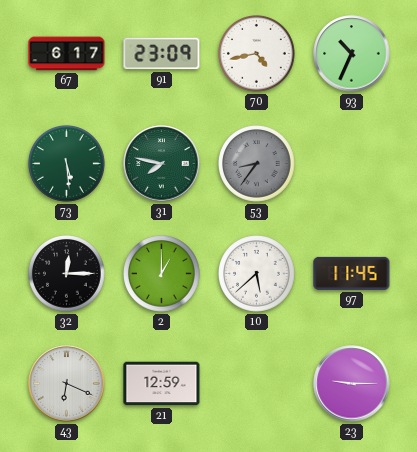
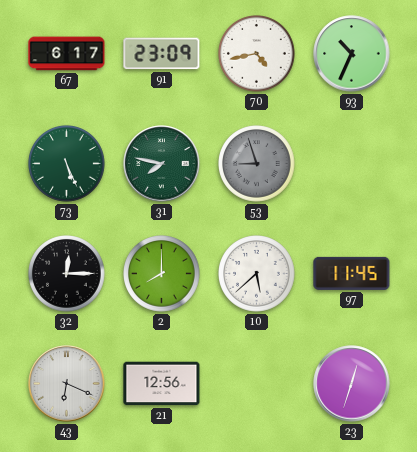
73: 5:29 -> 5:26 (67, 164)
53: 8:36 -> 8:57 (257, 164)
2: 1:00 -> 8:00 (162, 274)
21: 12:59 -> 12:56 (162, 384)
23: 9:15 -> 12:33 (352, 384)
